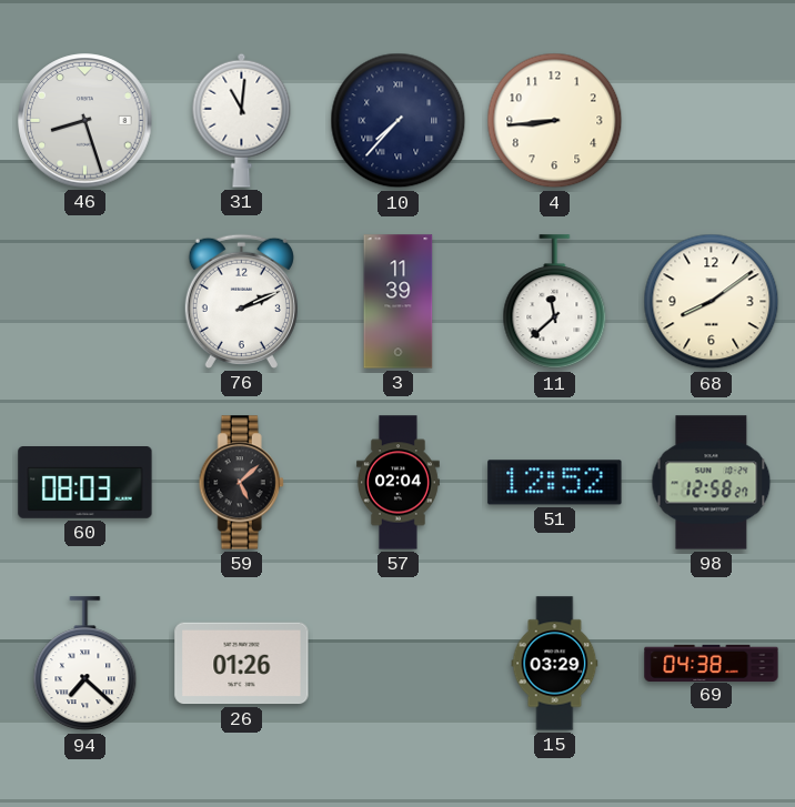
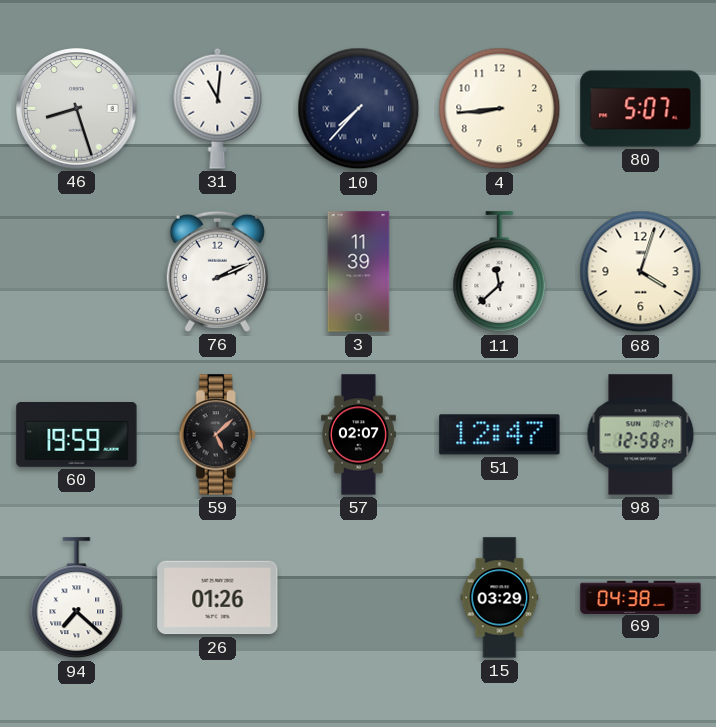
80: none -> 5:07 (641, 109)
68: 8:09 -> 4:03 (641, 272)
60: 08:03 -> 19:59 (77, 435)
57: 02:04 -> 02:07 (358, 435)
51: 12:52 -> 12:47 (500, 435)
